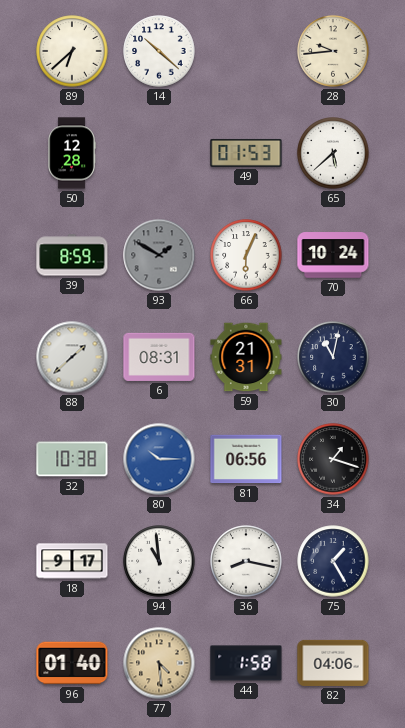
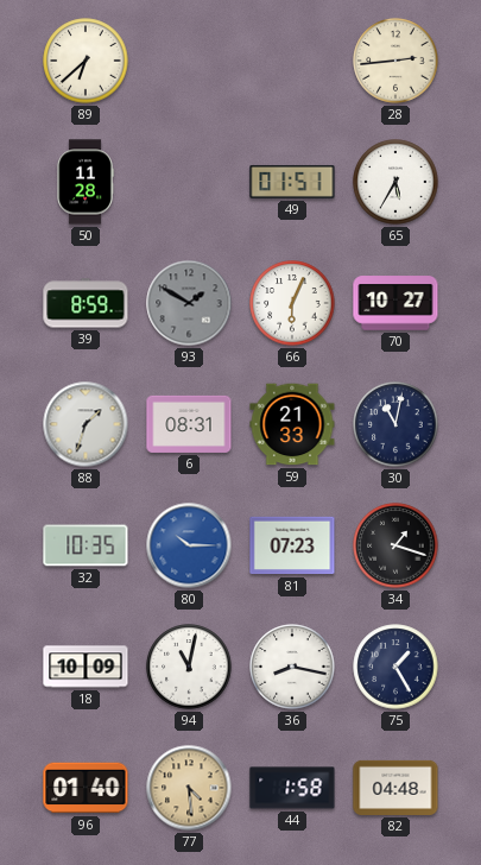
14: 10:22 -> none (159, 51)
28: 9:44 -> 2:44 (395, 61)
50: 12:28 -> 11:28 (86, 182)
49: 01:53 -> 01:51 (292, 182)
65: 5:38 -> 5:35 (395, 182)
70: 10:24 -> 10:27 (395, 303)
88: 1:38 -> 1:33 (86, 424)
59: 21:31 -> 21:33 (292, 424)
32: 10:38 -> 10:35 (86, 545)
81: 06:56 -> 07:23 (292, 545)
18: 9:17 -> 10:09 (86, 667)
94: 10:59 -> 11:02 (189, 667)
82: 04:06 -> 04:48 (395, 788)
